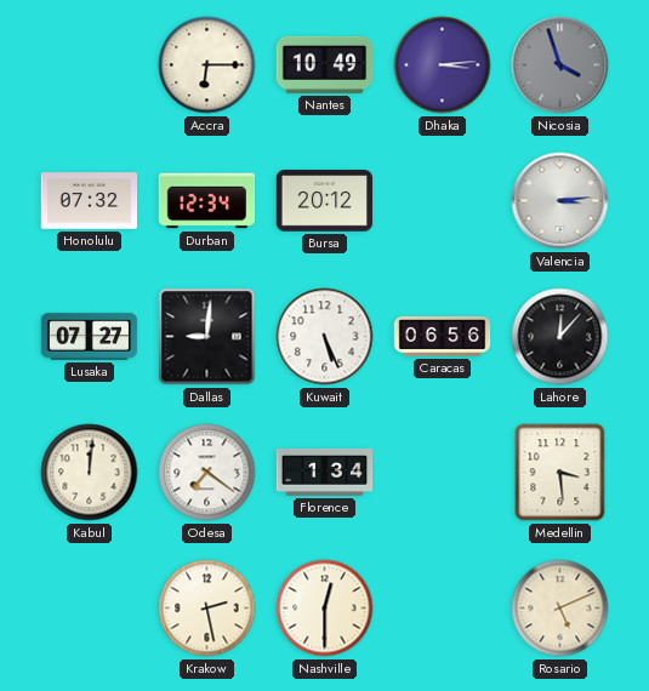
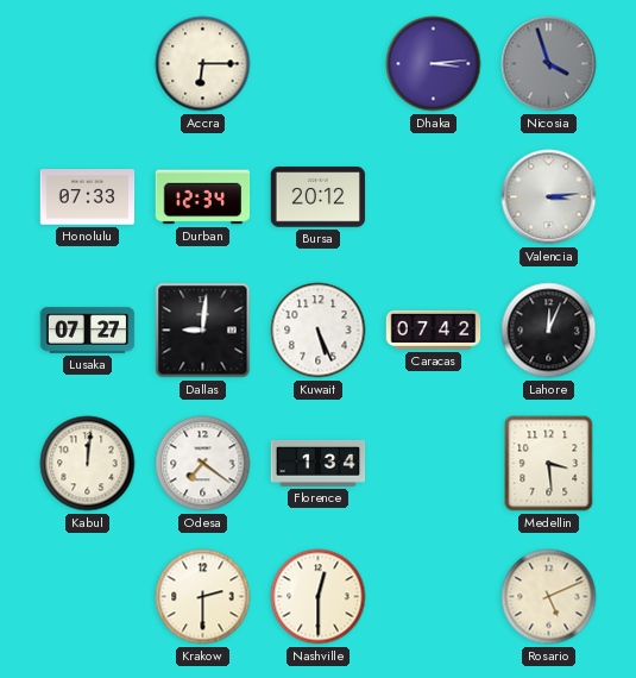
Nantes: 10:49 -> none (325, 64)
Honolulu: 07:32 -> 07:33 (88, 197)
Caracas: 06:56 -> 07:42 (434, 329)
Lahore: 12:07 -> 12:04 (549, 331)
Krakow: 2:28 -> 2:30 (203, 597)
